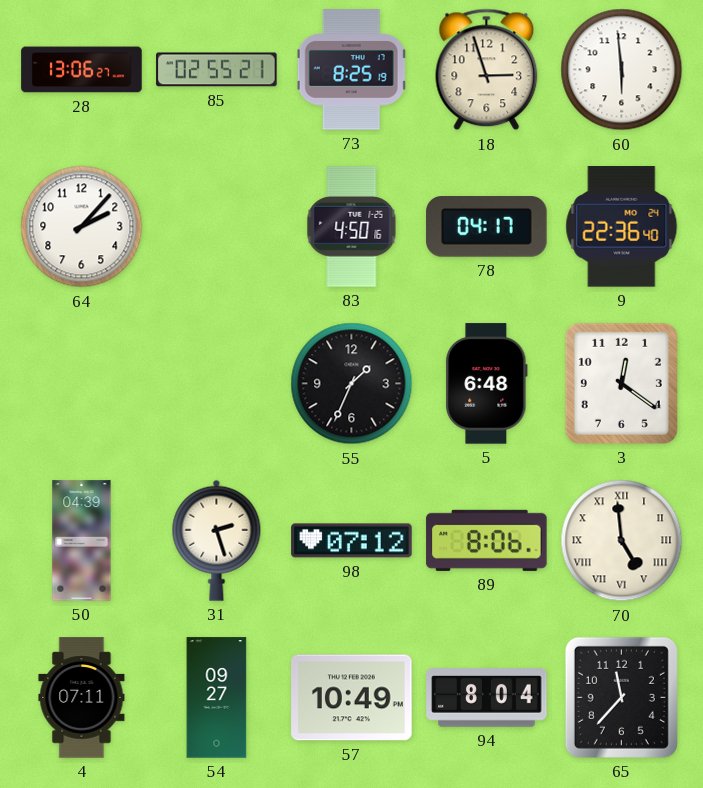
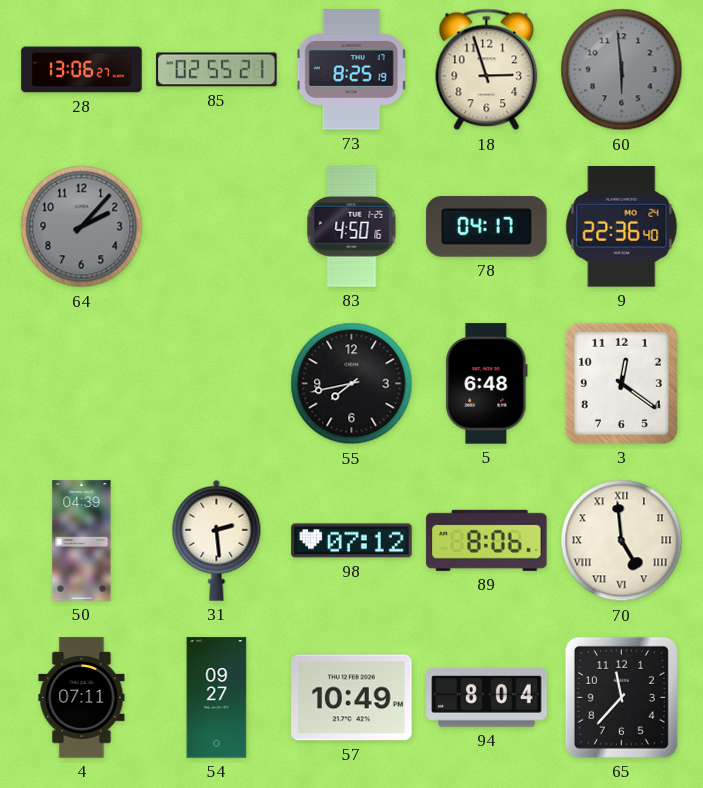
60 dial: white -> grey (622, 70)
64 dial: white -> grey (82, 227)
55: 1:34 -> 7:43 (352, 384)
31: 2:27 -> 2:29 (217, 540)
